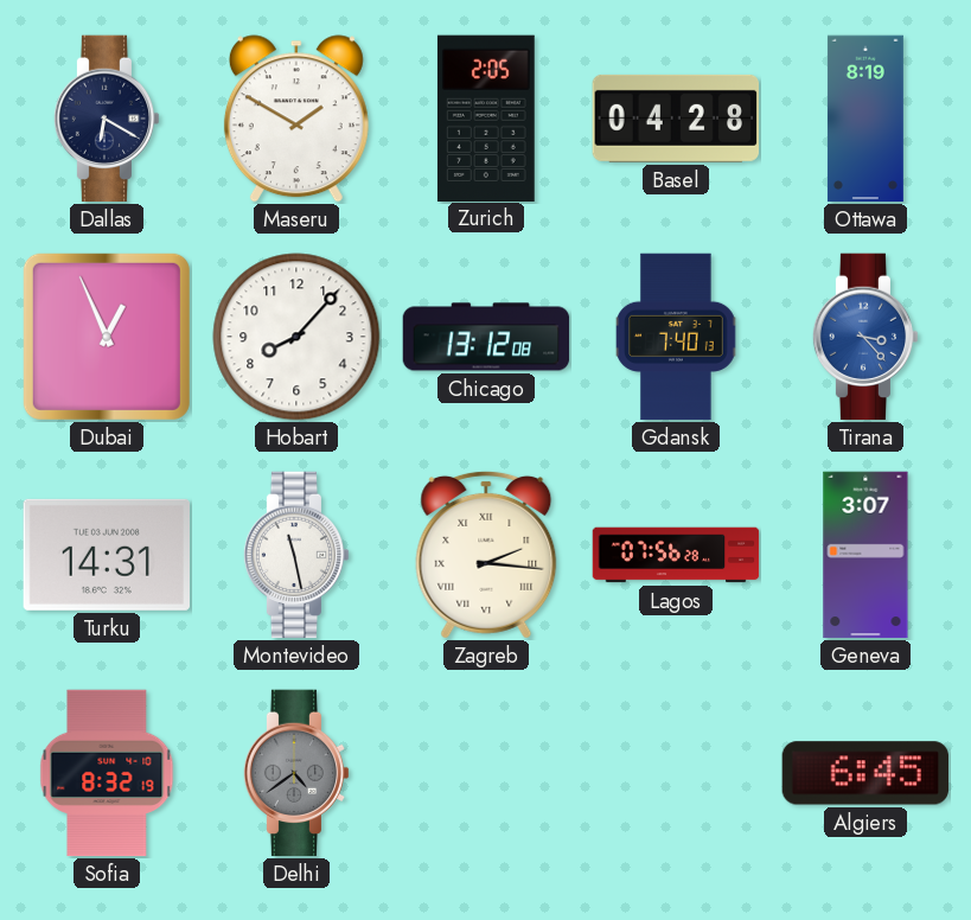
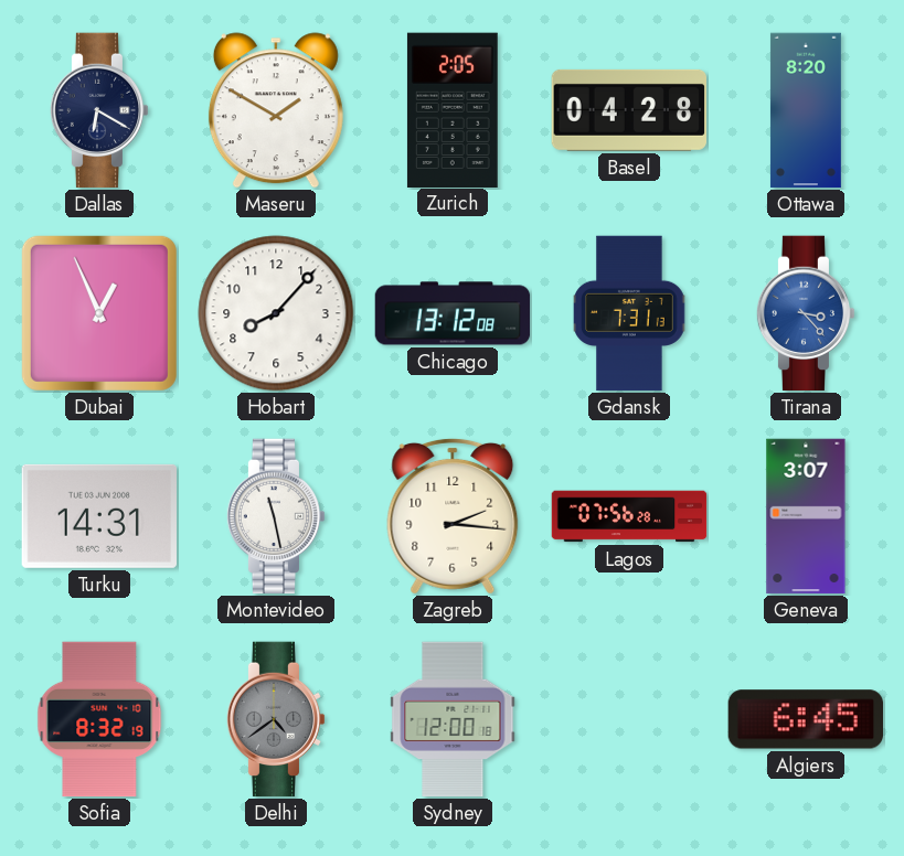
Ottawa: 8:19 -> 8:20 (806, 110)
Gdansk: 7:40 -> 7:31 (629, 313)
Zagreb numerals: Roman -> Arabic (453, 516)
Sydney: none -> 12:00 (453, 719)
